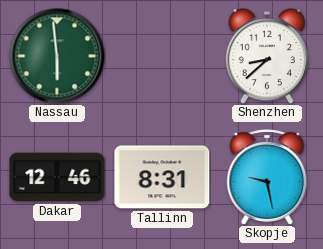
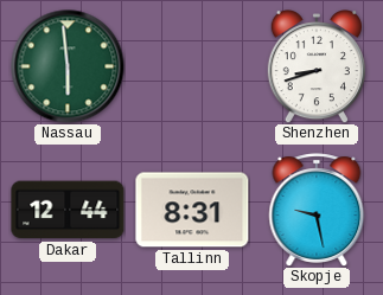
Shenzhen: 8:38 -> 8:42 (317, 68)
Dakar: 12:46 -> 12:44 (68, 210)
